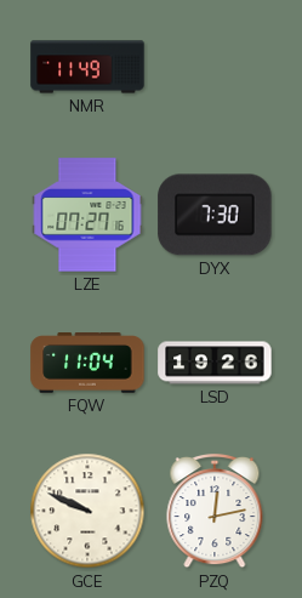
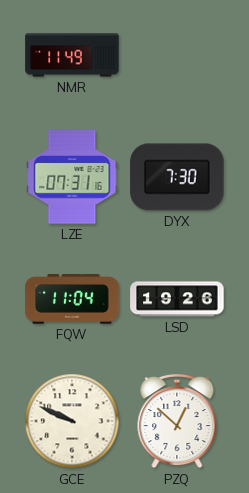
LZE: 07:27 -> 07:31 (72, 177)
PZQ: 12:13 -> 12:52 (177, 422)
